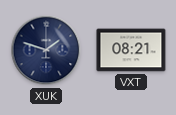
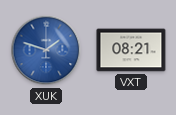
XUK dial: navy -> blue (46, 50)
